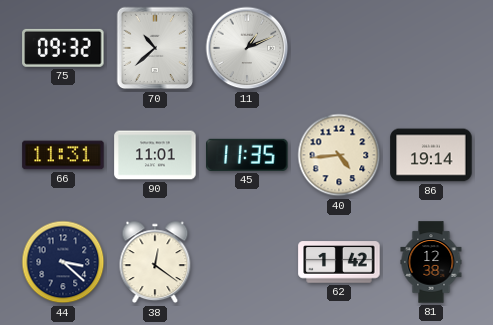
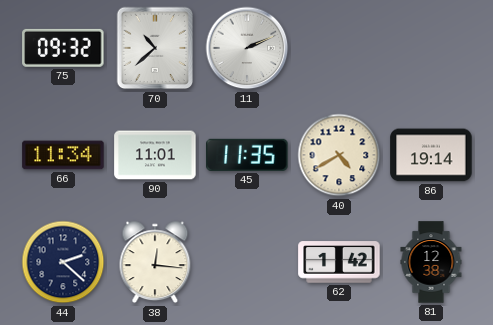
11: 1:11 -> 2:11 (247, 48)
66: 11:31 -> 11:34 (63, 155)
40: 4:44 -> 4:40 (339, 155)
44: 3:22 -> 2:22 (63, 262)
38: 12:21 -> 12:16 (155, 262)
